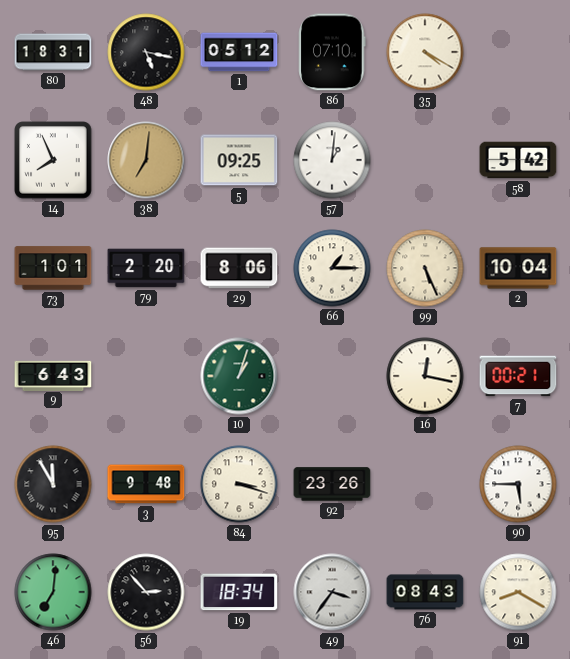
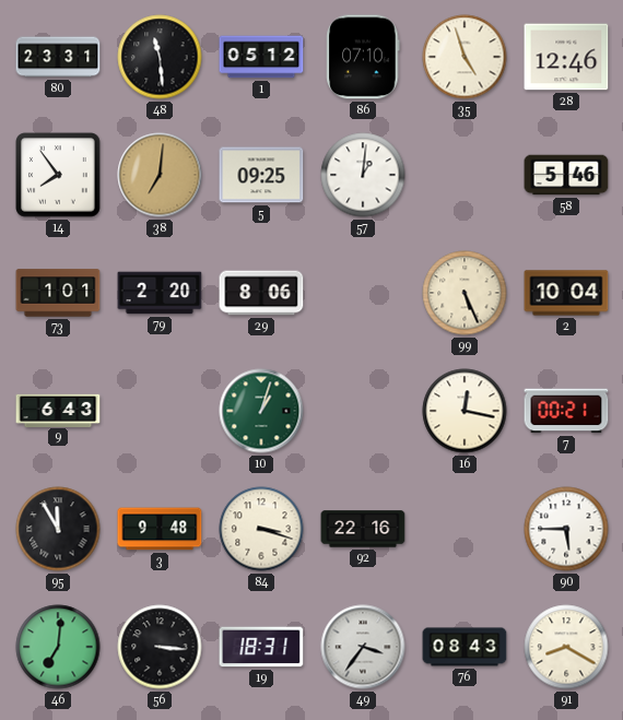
80: 18:31 -> 23:31 (58, 57)
48: 5:17 -> 11:29 (160, 57)
35: 4:20 -> 4:57 (465, 57)
28: none -> 12:46 (566, 57)
14: 7:56 -> 7:54 (58, 175)
58: 5:42 -> 5:46 (566, 175)
66: 1:15 -> none (332, 268)
92: 23:26 -> 22:16 (363, 529)
56: 2:53 -> 3:16 (160, 647)
19: 18:34 -> 18:31 (261, 647)
